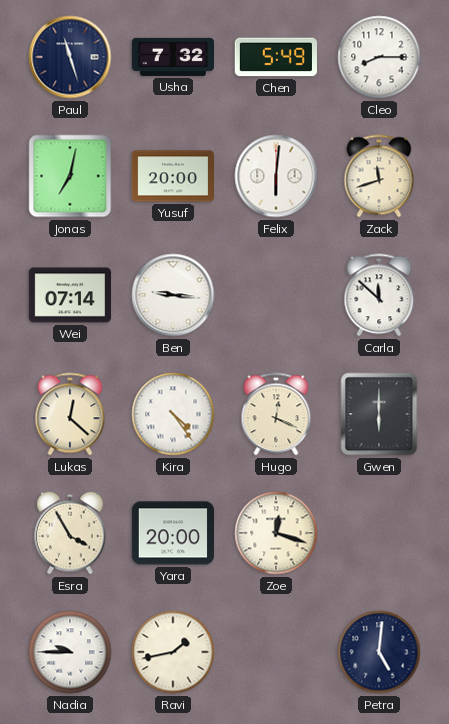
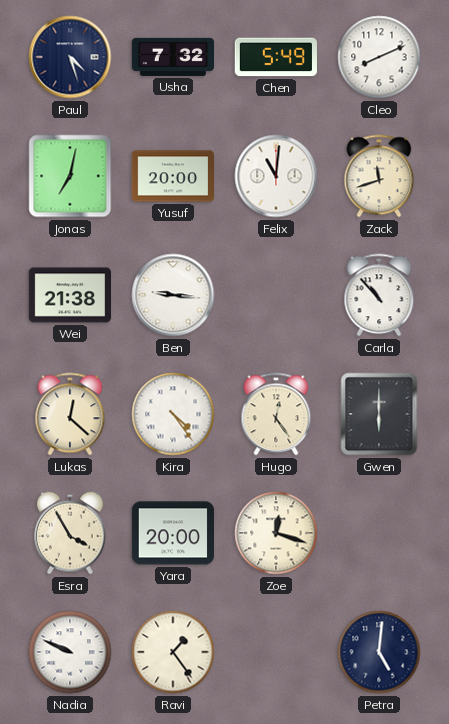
Paul: 11:27 -> 4:27 (70, 57)
Cleo: 8:15 -> 8:11 (379, 57)
Felix: 6:01 -> 11:01 (276, 176)
Wei: 07:14 -> 21:38 (69, 295)
Carla: 11:52 -> 10:53 (379, 295)
Hugo: 12:19 -> 12:24 (276, 414)
Nadia: 9:45 -> 9:49 (70, 652)
Ravi: 1:43 -> 1:24 (173, 652)
